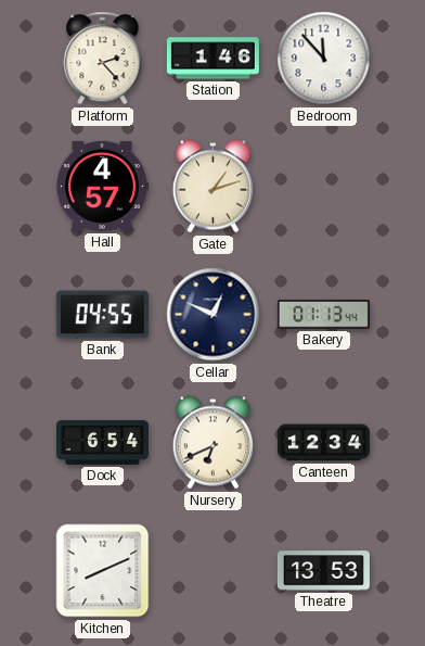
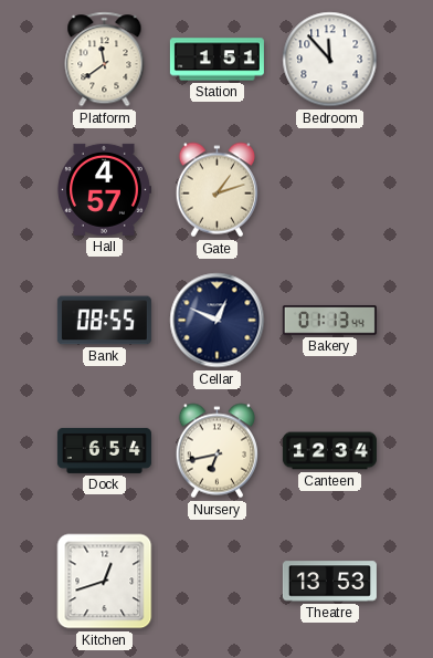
Platform: 2:23 -> 11:39 (105, 60)
Station: 1:46 -> 1:51 (216, 60)
Bank: 04:55 -> 08:55 (104, 321)
Nursery: 6:41 -> 6:43 (216, 451)
Kitchen: 8:11 -> 12:42 (105, 582)
